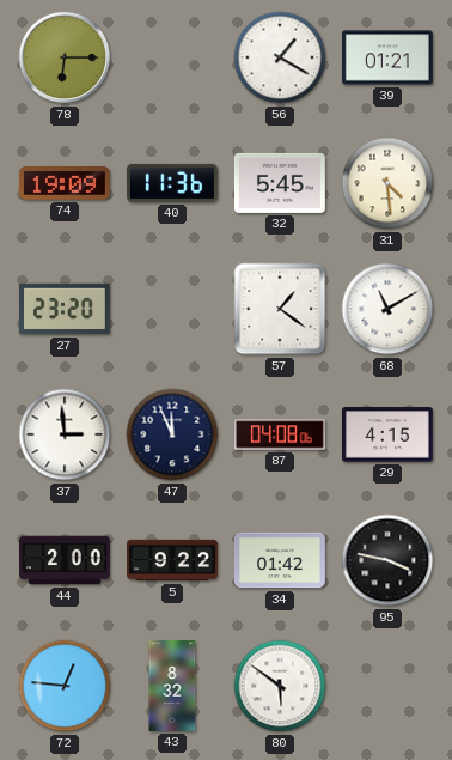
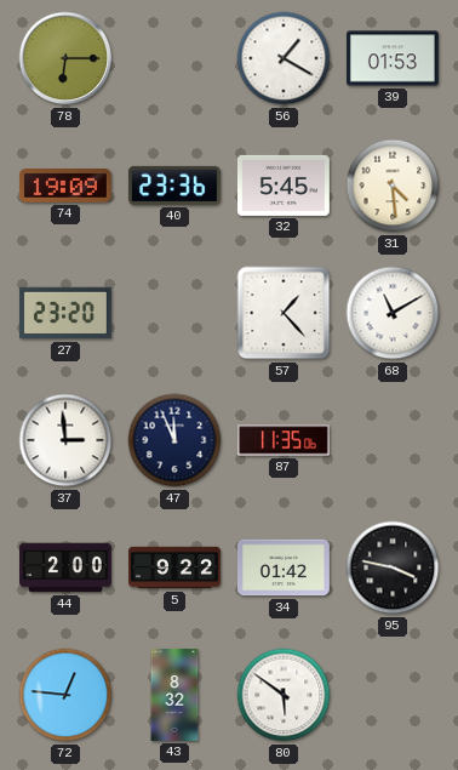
39: 01:21 -> 01:53 (393, 58)
40: 11:36 -> 23:36 (174, 186)
57: 1:21 -> 1:23 (284, 313)
87: 04:08 -> 11:35 (285, 440)
29: 4:15 -> none (387, 434)
